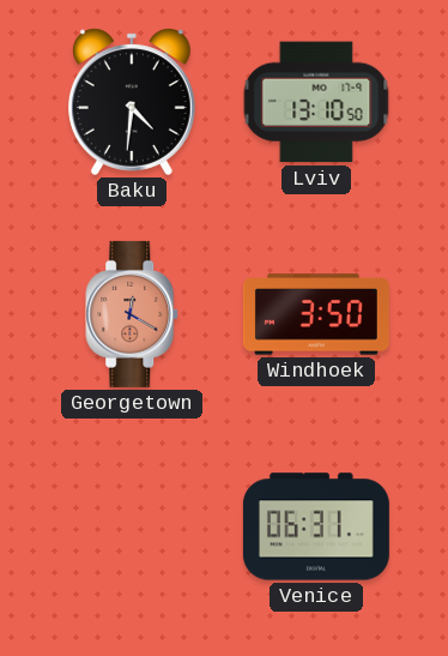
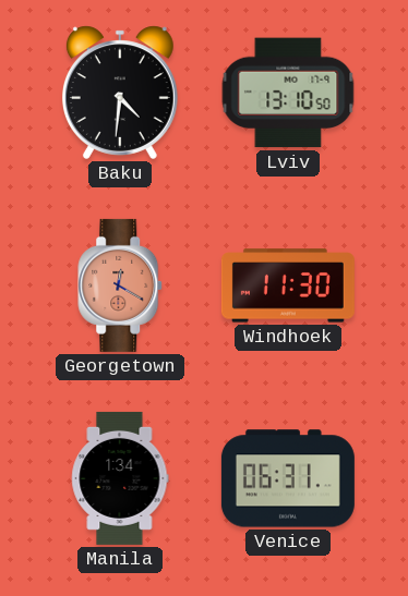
Windhoek: 3:50 -> 11:30 (288, 285)
Manila: none -> 1:34 (120, 478)
